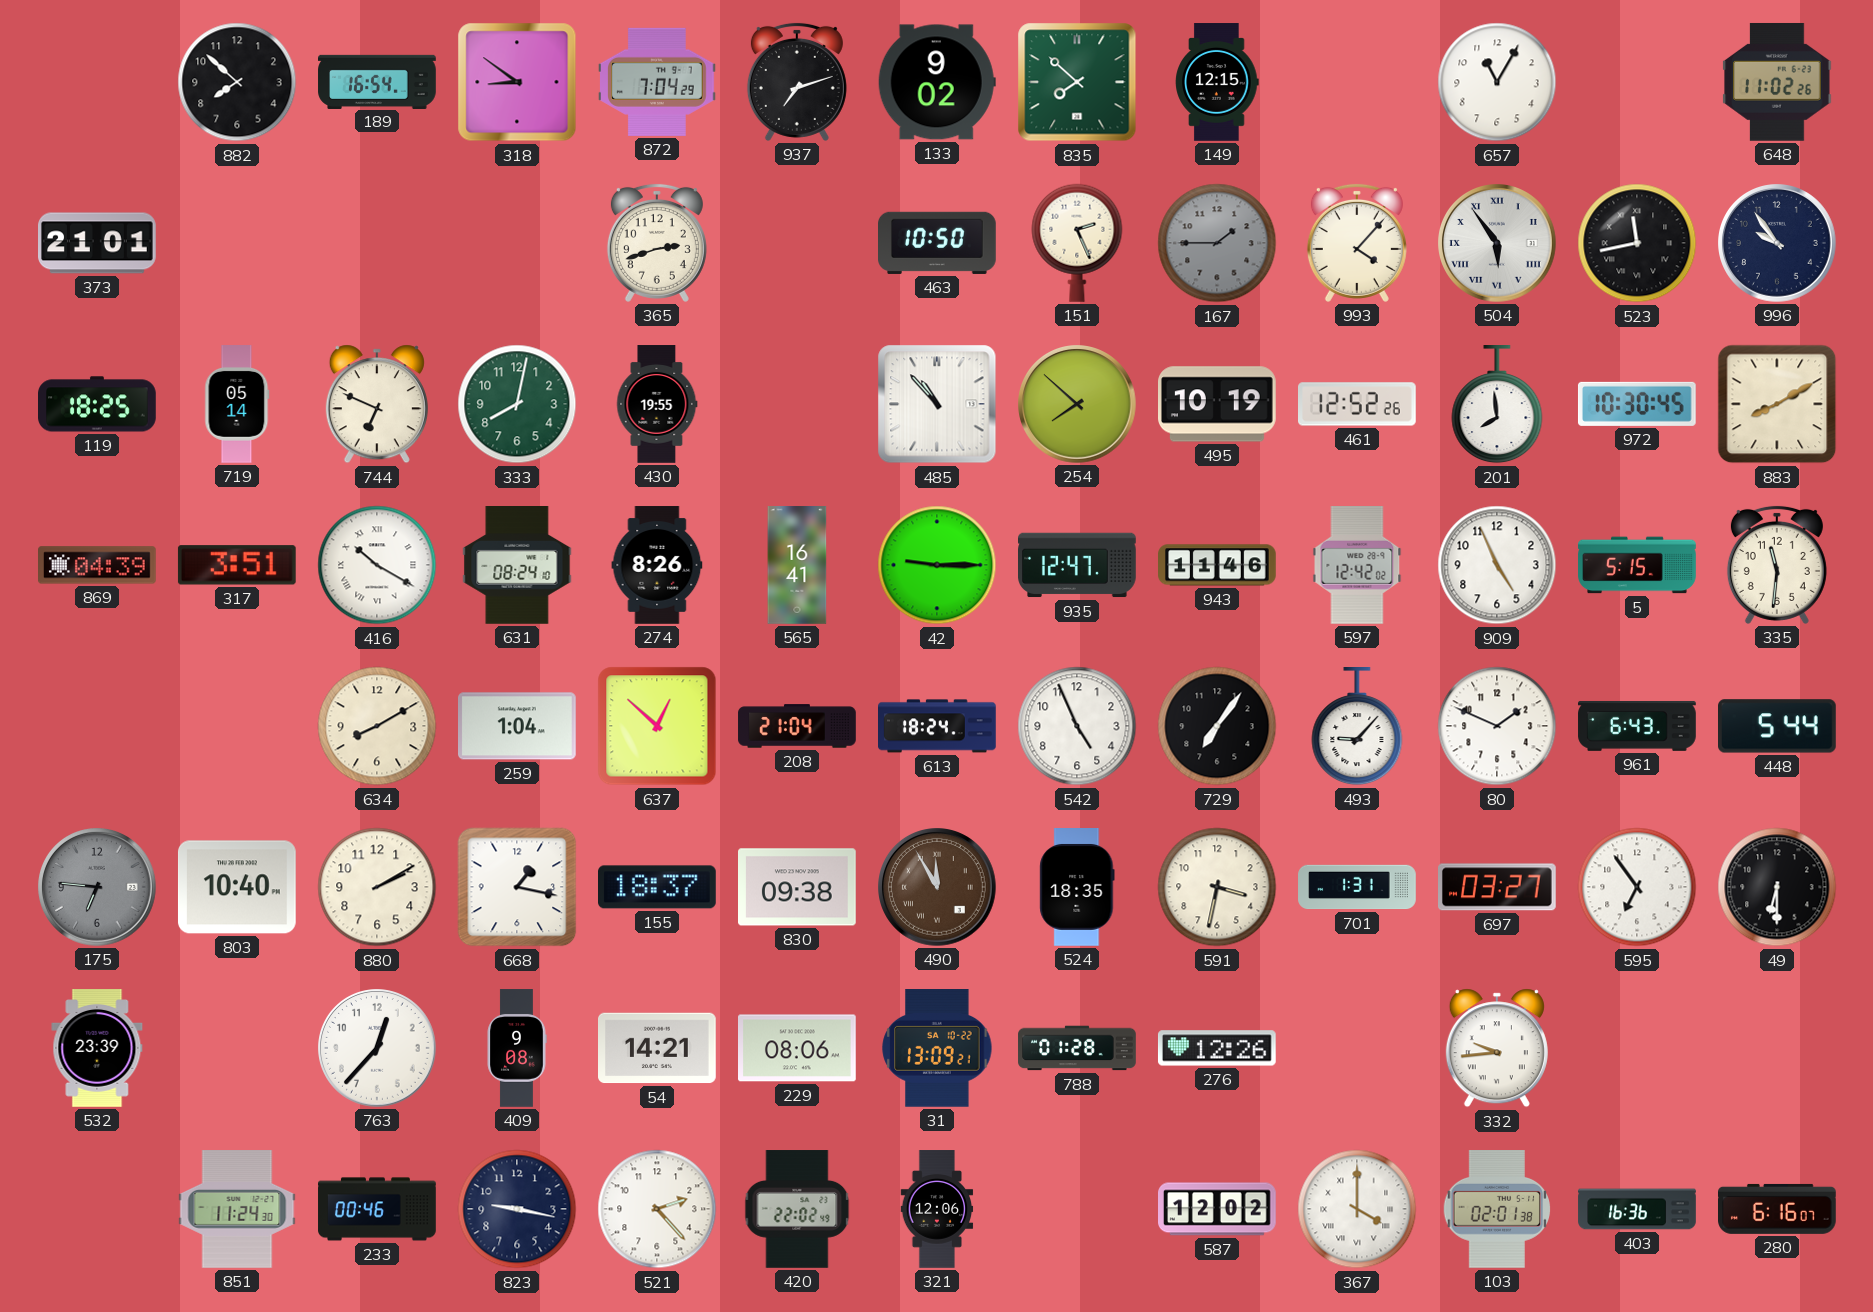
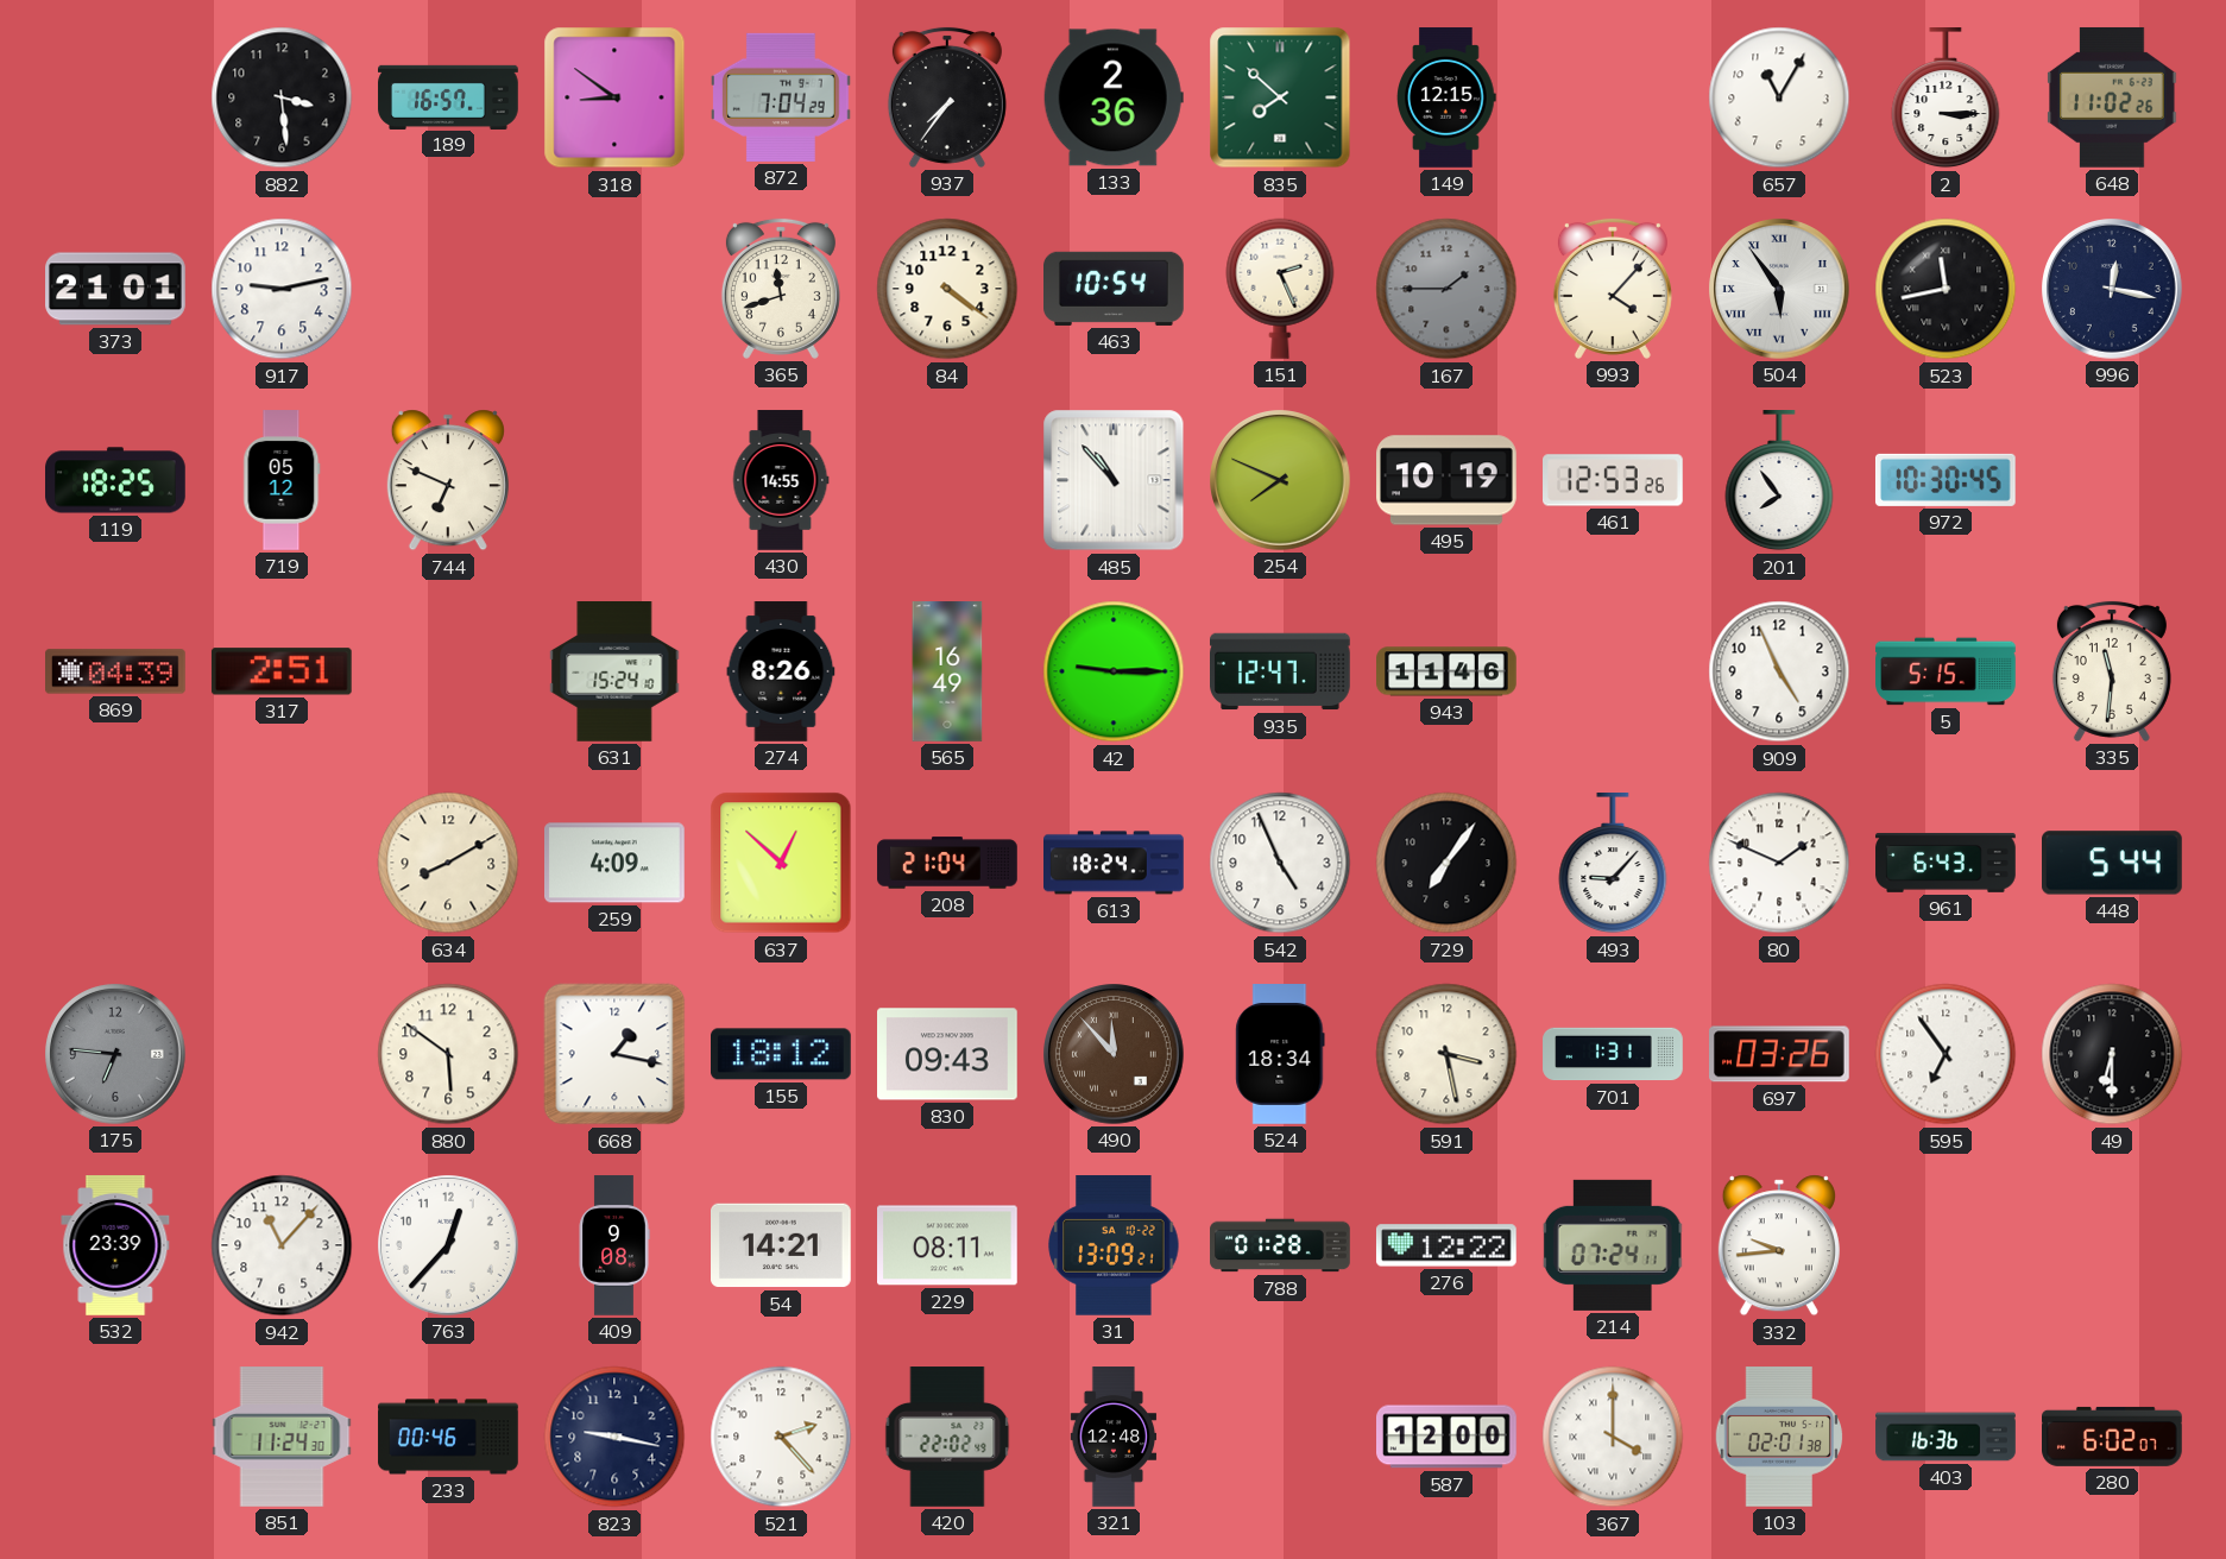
882: 7:52 -> 3:29 (282, 97)
189: 16:54 -> 16:57 (448, 96)
937: 7:12 -> 7:36 (947, 97)
133: 9:02 -> 2:36 (1114, 97)
2: none -> 3:15 (1946, 99)
917: none -> 9:13 (282, 289)
365: 2:42 -> 11:42 (781, 289)
84: none -> 4:21 (947, 289)
463: 10:50 -> 10:54 (1115, 289)
996: 9:54 -> 12:17 (2113, 290)
719: 05:14 -> 05:12 (282, 480)
333: 8:02 -> none (517, 404)
430: 19:55 -> 14:55 (781, 480)
254: 7:52 -> 7:49 (1281, 481)
461: 12:52 -> 12:53 (1614, 480)
201: 7:59 -> 7:54 (1779, 481)
883: 8:10 -> none (1777, 404)
317: 3:51 -> 2:51 (282, 671)
416: 10:20 -> none (377, 565)
631: 08:24 -> 15:24 (614, 673)
565: 16:41 -> 16:49 (947, 671)
597: 12:42 -> none (1357, 566)
259: 1:04 -> 4:09 (616, 863)
803: 10:40 -> none (237, 887)
880: 2:10 -> 5:51 (448, 1054)
155: 18:37 -> 18:12 (782, 1054)
830: 09:38 -> 09:43 (948, 1054)
490: 11:55 -> 11:53 (1115, 1055)
524: 18:35 -> 18:34 (1280, 1054)
591: 3:32 -> 3:28 (1446, 1054)
697: 03:27 -> 03:26 (1780, 1054)
942: none -> 11:07 (282, 1245)
229: 08:06 -> 08:11 (948, 1245)
276: 12:26 -> 12:22 (1446, 1245)
214: none -> 07:24 (1613, 1245)
321: 12:06 -> 12:48 (1114, 1437)
587: 12:02 -> 12:00 (1448, 1437)
280: 6:16 -> 6:02 (2113, 1437)
